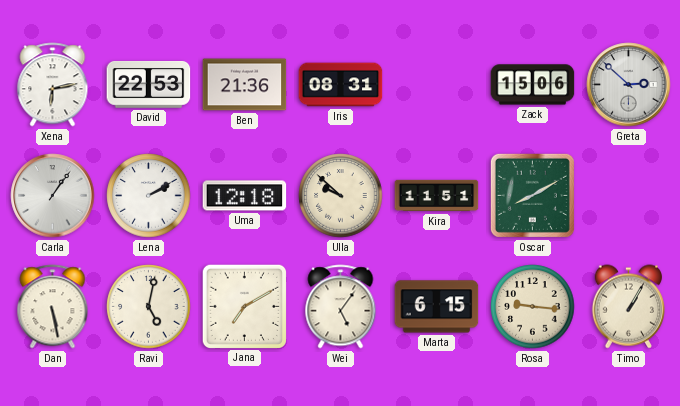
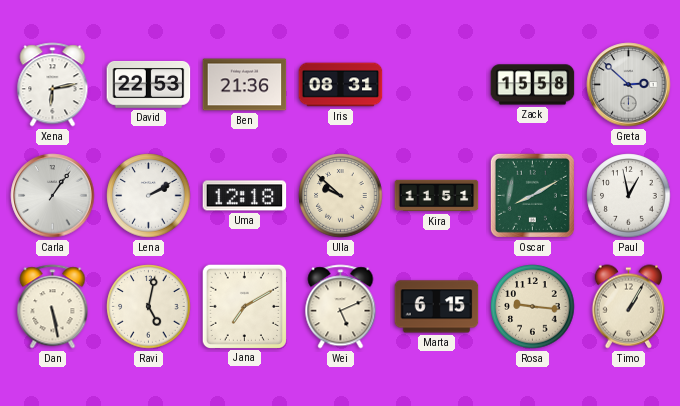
Zack: 15:06 -> 15:58 (533, 85)
Paul: none -> 12:58 (629, 196)
Wei: 5:06 -> 5:11 (341, 307)
